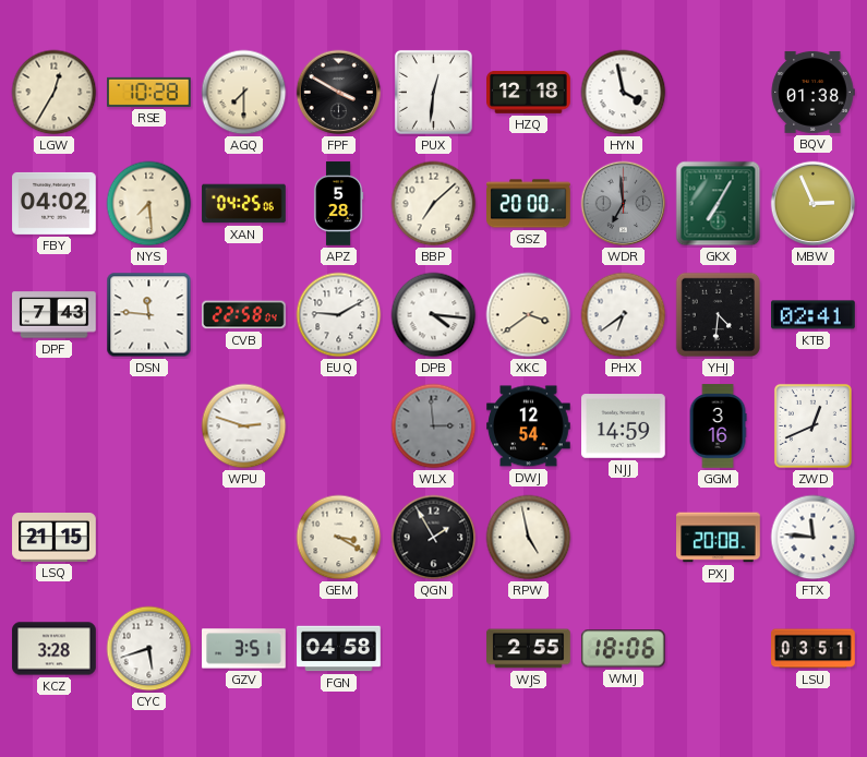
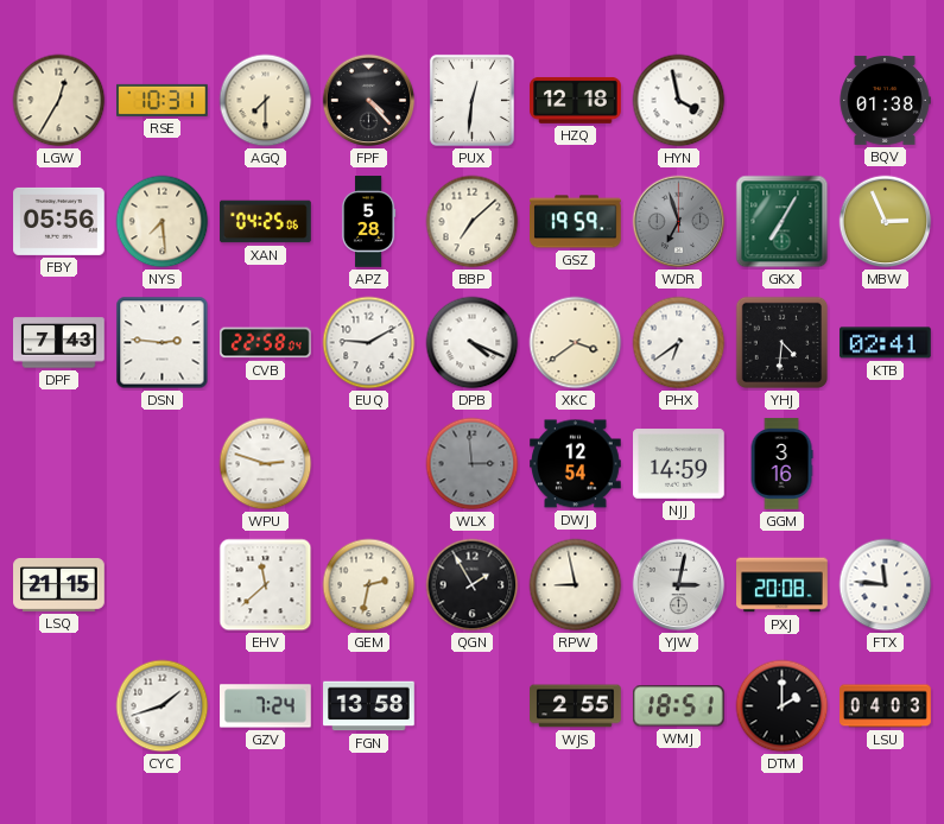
RSE: 10:28 -> 10:31 (163, 100)
FPF: 3:50 -> 4:23 (369, 101)
FBY: 04:02 -> 05:56 (59, 221)
GSZ: 20:00 -> 19:59 (576, 222)
WDR: 6:59 -> 6:57 (679, 222)
DSN: 11:46 -> 2:46 (163, 343)
DPB: 4:16 -> 4:19 (473, 343)
ZWD: 12:41 -> none (812, 425)
EHV: none -> 11:38 (266, 585)
GEM: 3:20 -> 2:32 (369, 585)
RPW: 4:58 -> 8:58 (576, 585)
YJW: none -> 3:02 (679, 585)
KCZ: 3:28 -> none (55, 649)
CYC: 5:42 -> 1:42 (163, 706)
GZV: 3:51 -> 7:24 (266, 706)
FGN: 04:58 -> 13:58 (369, 706)
WMJ: 18:06 -> 18:51 (678, 706)
DTM: none -> 2:00 (783, 706)
LSU: 03:51 -> 04:03 (886, 706)
